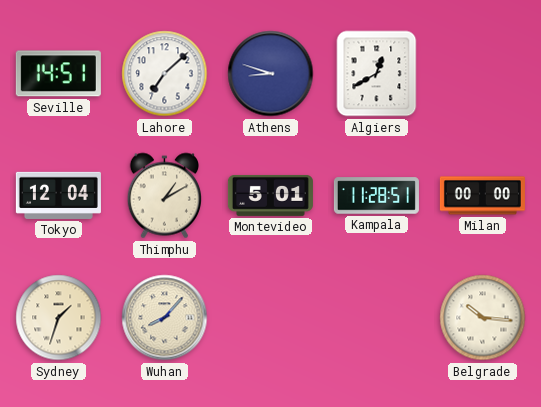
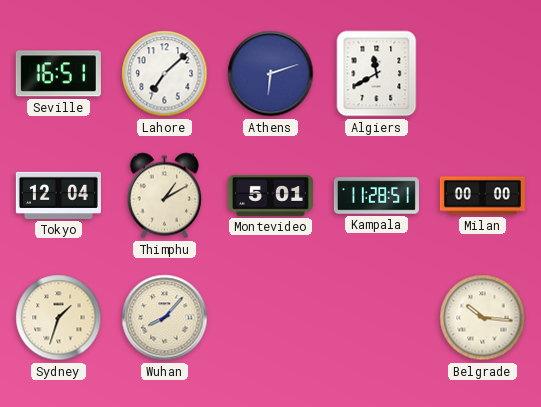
Seville: 14:51 -> 16:51 (58, 74)
Athens: 8:48 -> 6:12 (271, 74)
Algiers: 12:40 -> 11:40 (377, 74)
